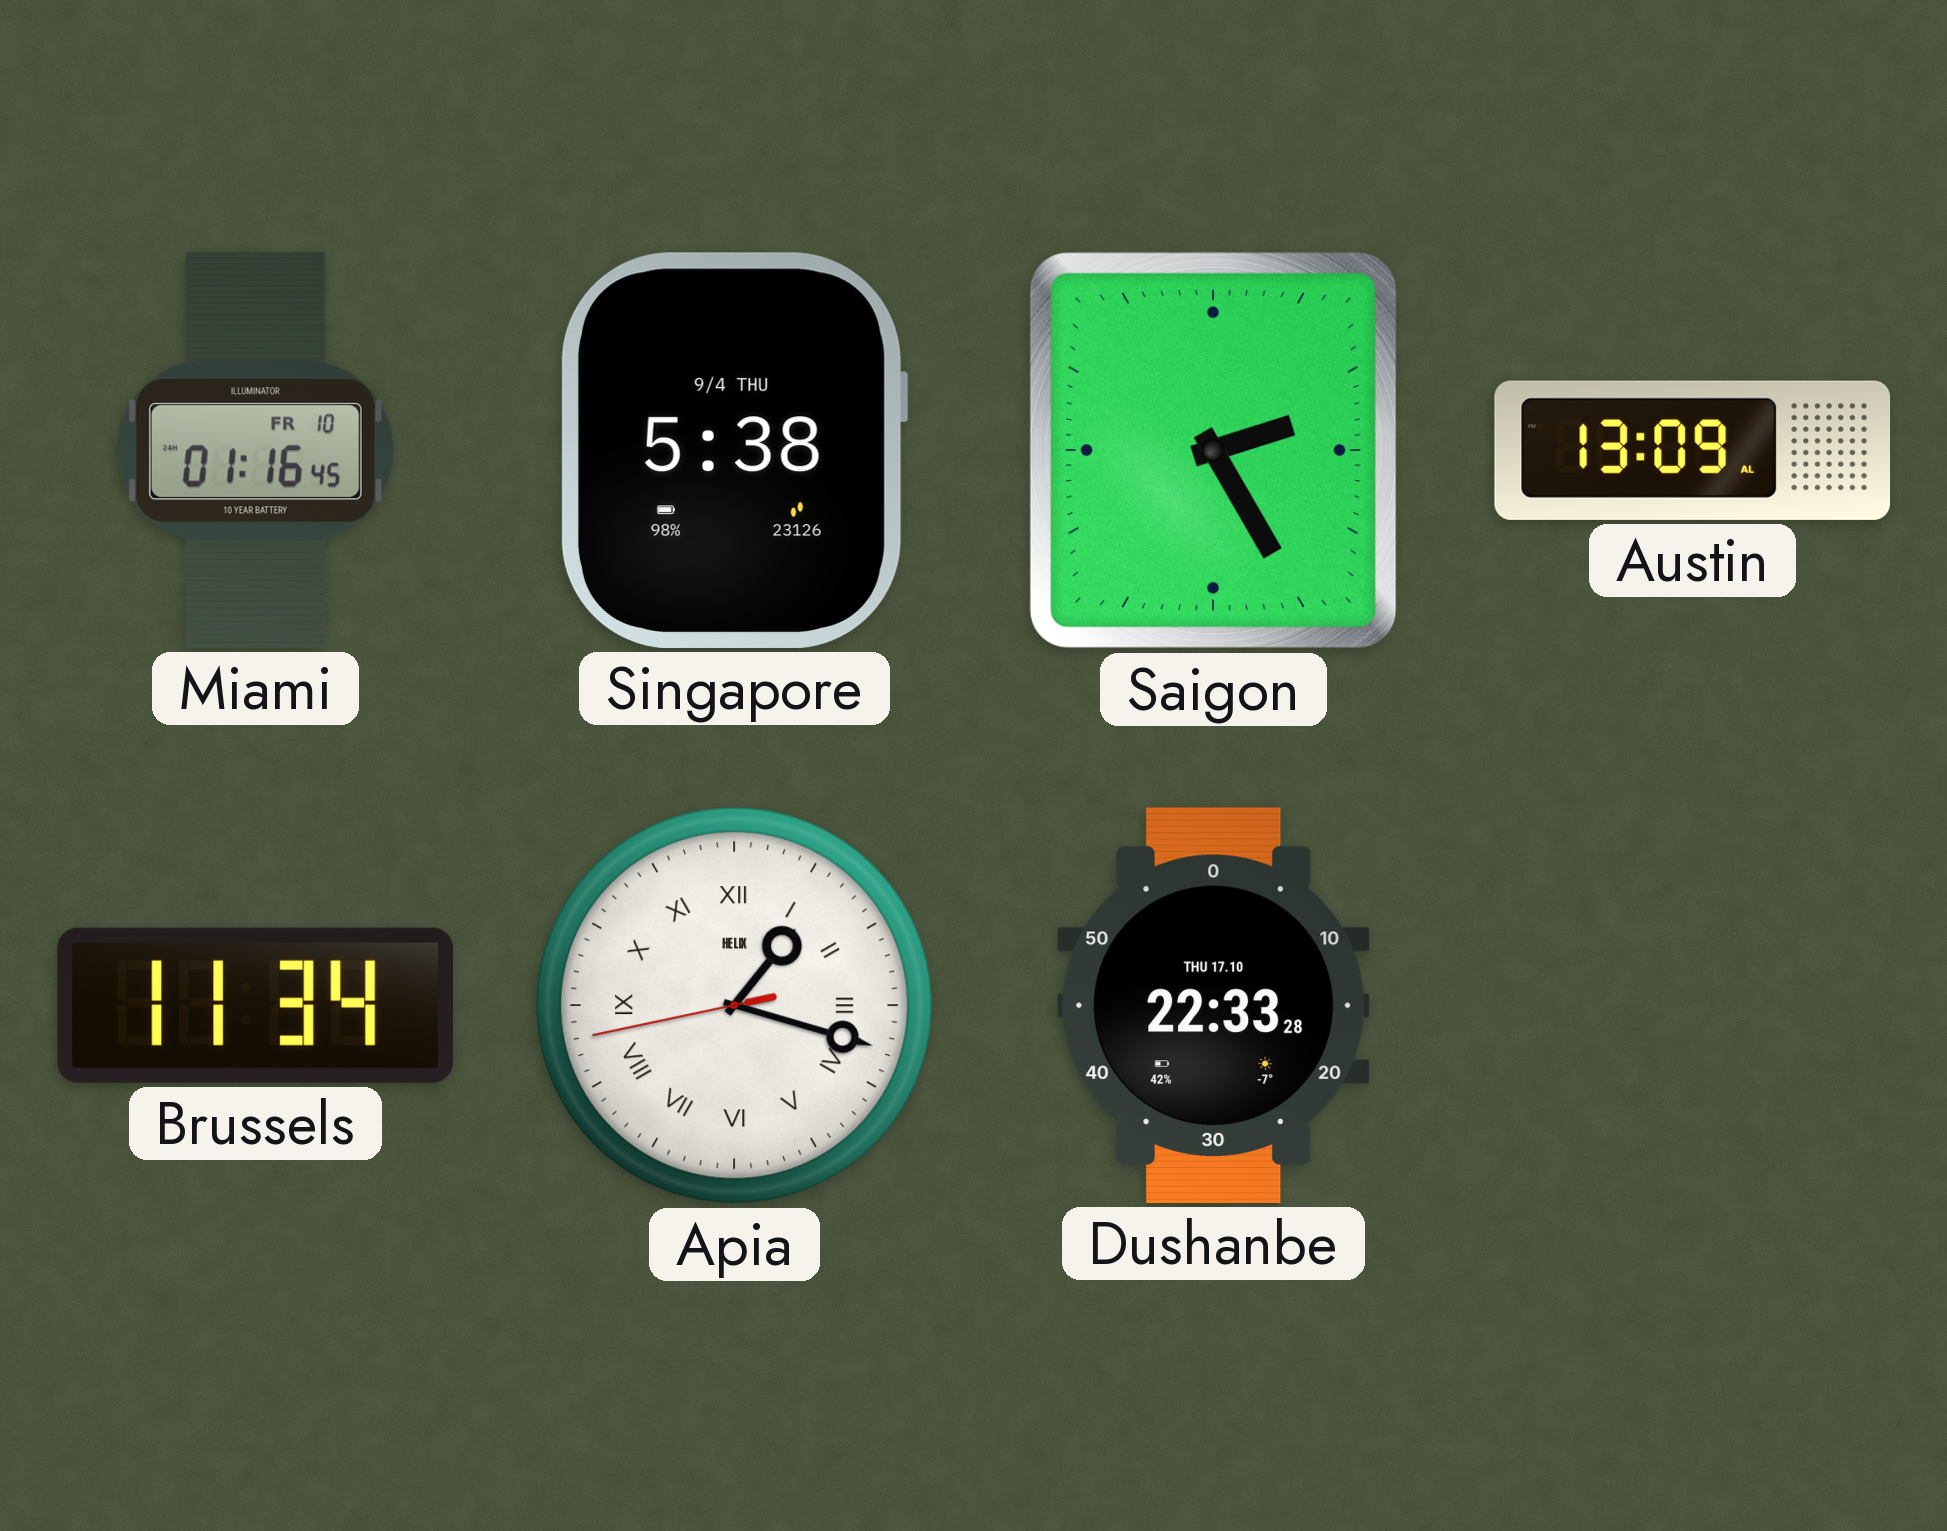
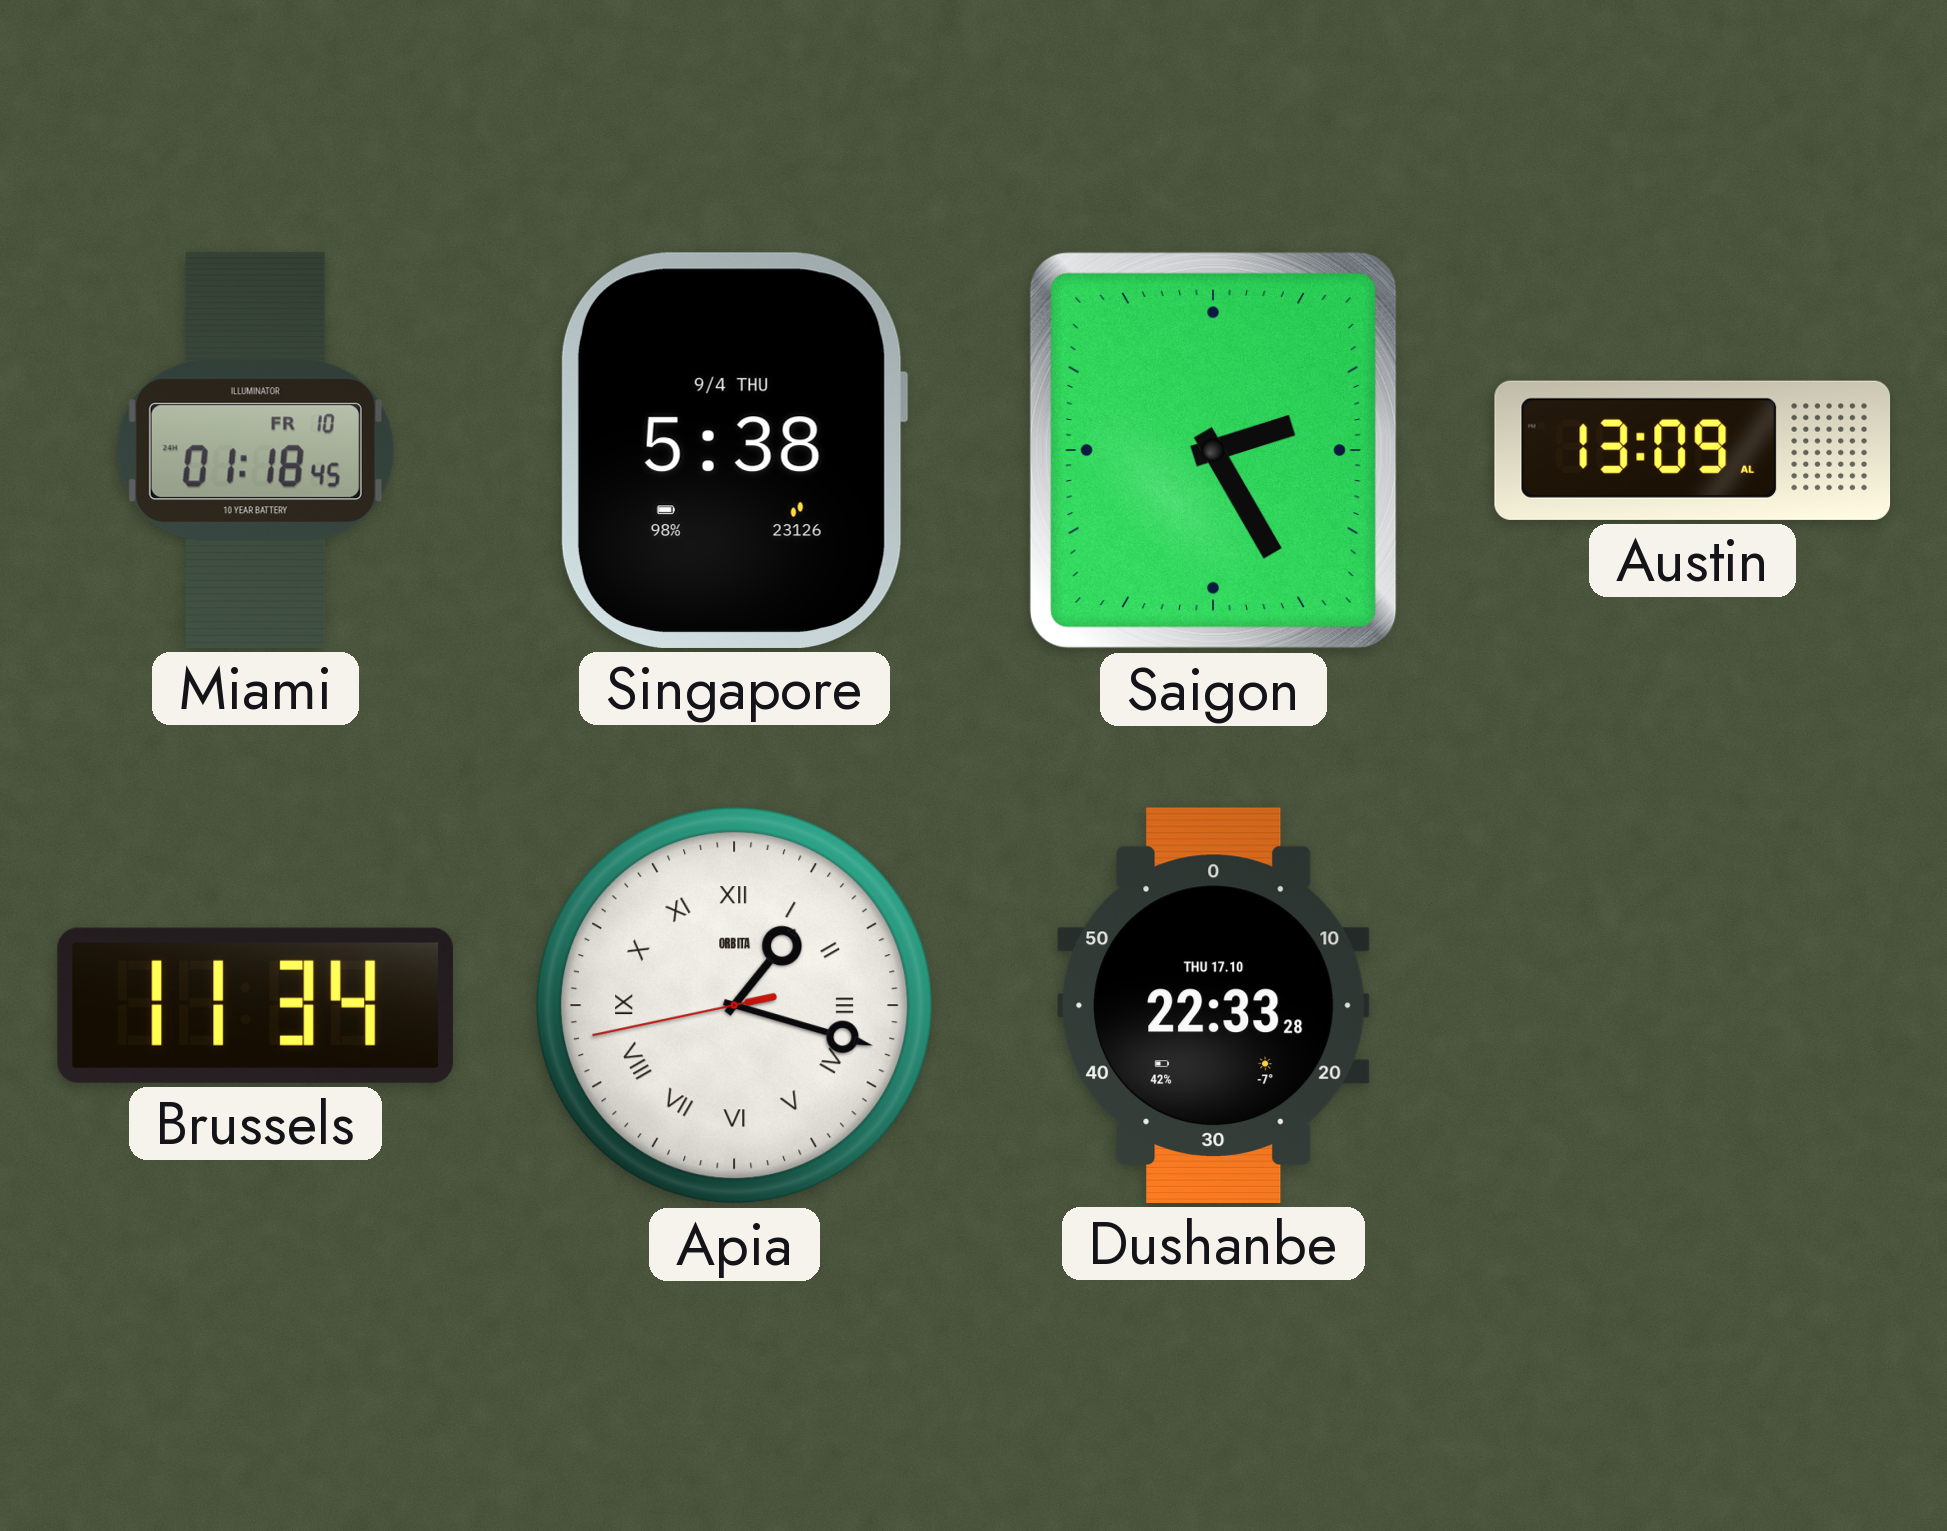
Miami: 01:16 -> 01:18 (255, 450)
Apia brand: HELIX -> ORBITA (734, 1005)
